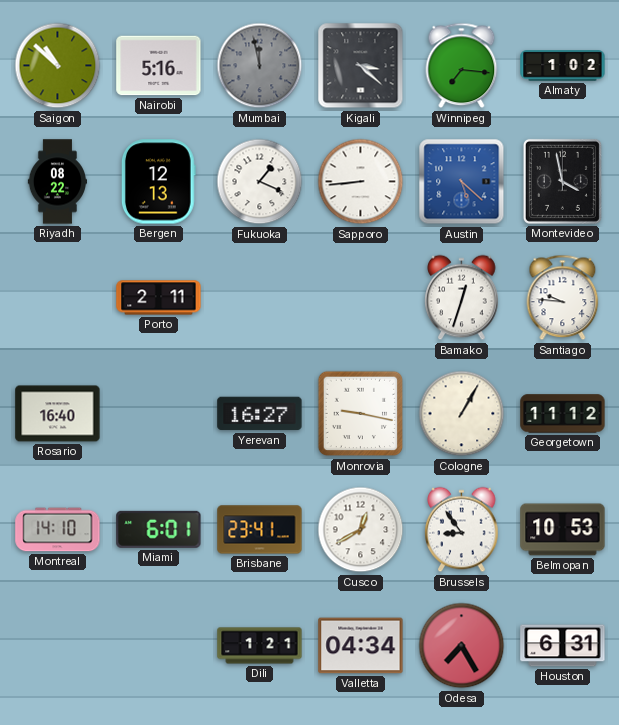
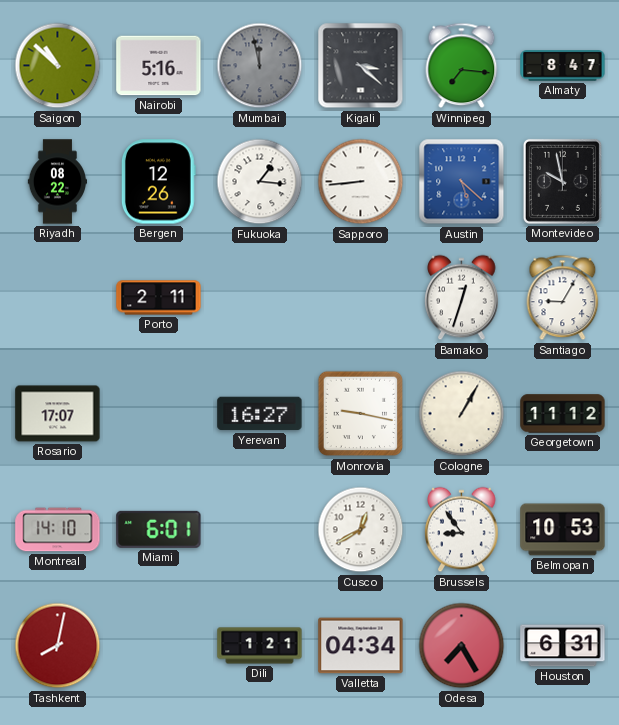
Almaty: 1:02 -> 8:47 (563, 66)
Bergen: 12:13 -> 12:26 (158, 182)
Fukuoka: 1:19 -> 1:16 (260, 182)
Montevideo: 3:58 -> 9:58 (562, 181)
Santiago: 9:46 -> 9:05 (563, 298)
Rosario: 16:40 -> 17:07 (58, 414)
Brisbane: 23:41 -> none (260, 530)
Tashkent: none -> 8:02 (58, 646)
